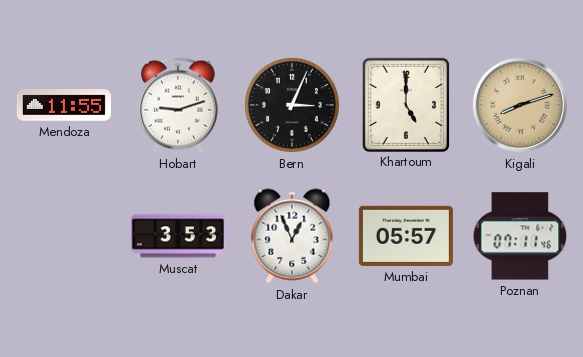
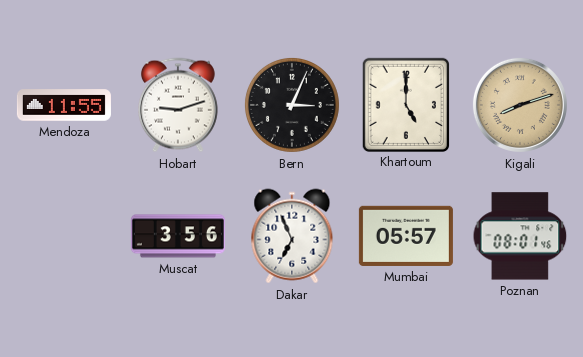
Muscat: 3:53 -> 3:56 (178, 236)
Dakar: 12:56 -> 6:56 (292, 236)
Poznan: 07:11 -> 08:01 (520, 236)
